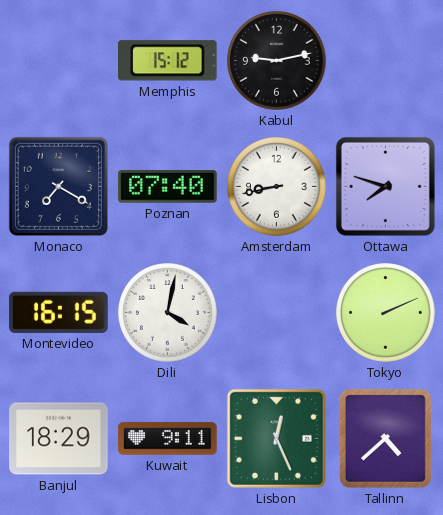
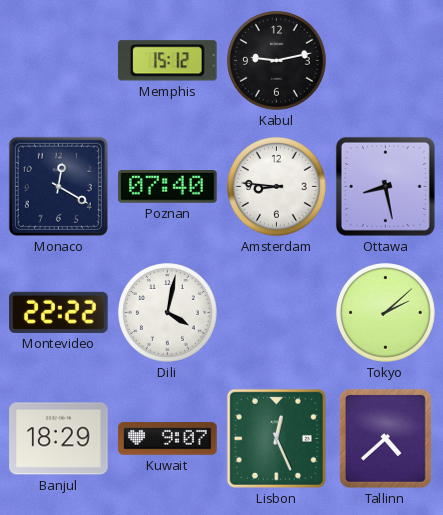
Monaco: 7:20 -> 12:20 (58, 186)
Amsterdam: 8:43 -> 8:46 (277, 187)
Ottawa: 7:48 -> 8:28 (385, 186)
Montevideo: 16:15 -> 22:22 (59, 312)
Tokyo: 2:11 -> 2:08 (386, 313)
Kuwait: 9:11 -> 9:07 (168, 439)
